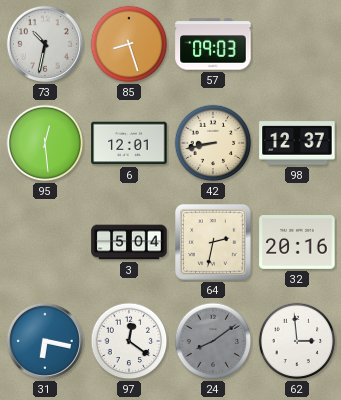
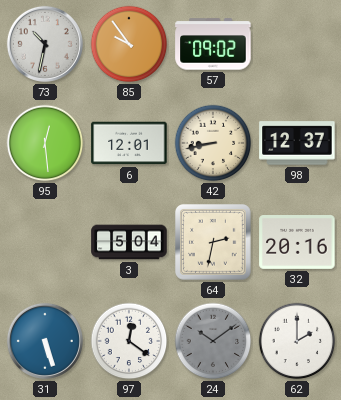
85: 8:27 -> 9:54 (129, 44)
57: 09:03 -> 09:02 (213, 44)
31: 6:17 -> 5:27 (45, 341)
24: 8:09 -> 10:09 (213, 341)
62: 2:59 -> 2:00 (297, 341)
